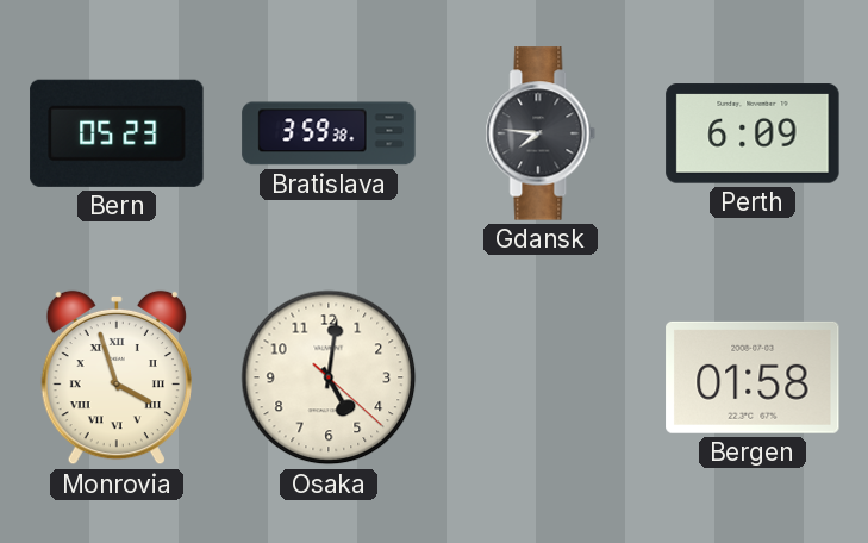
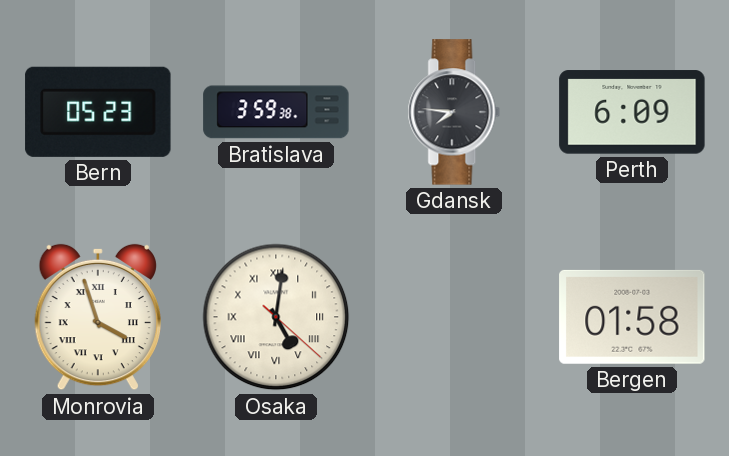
Osaka numerals: Arabic -> Roman (276, 317)
